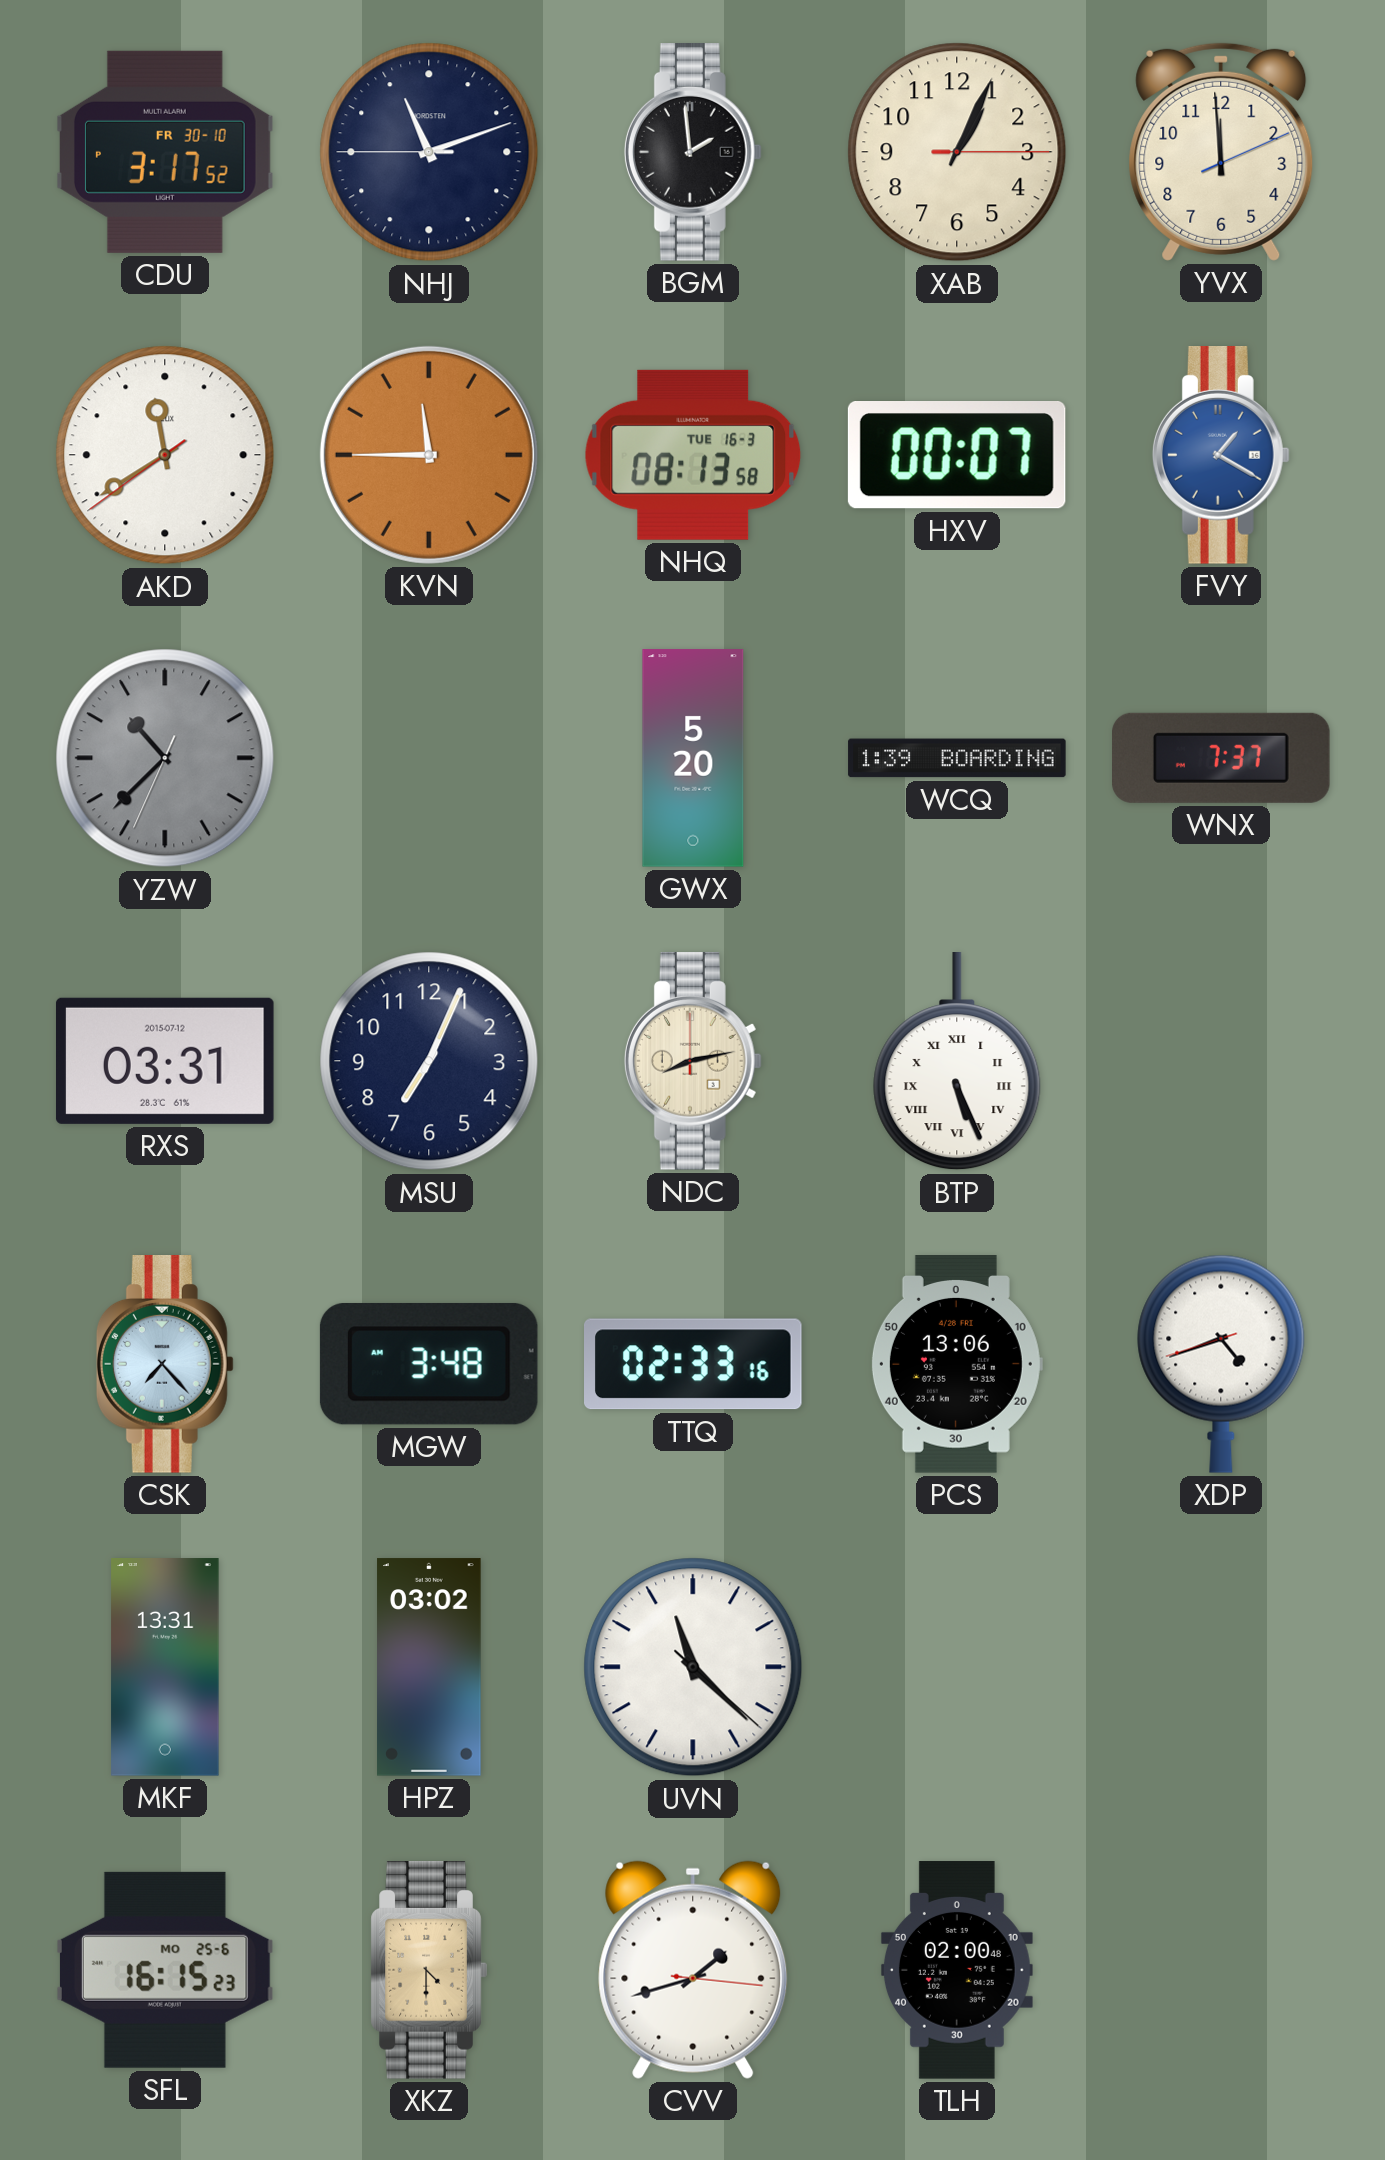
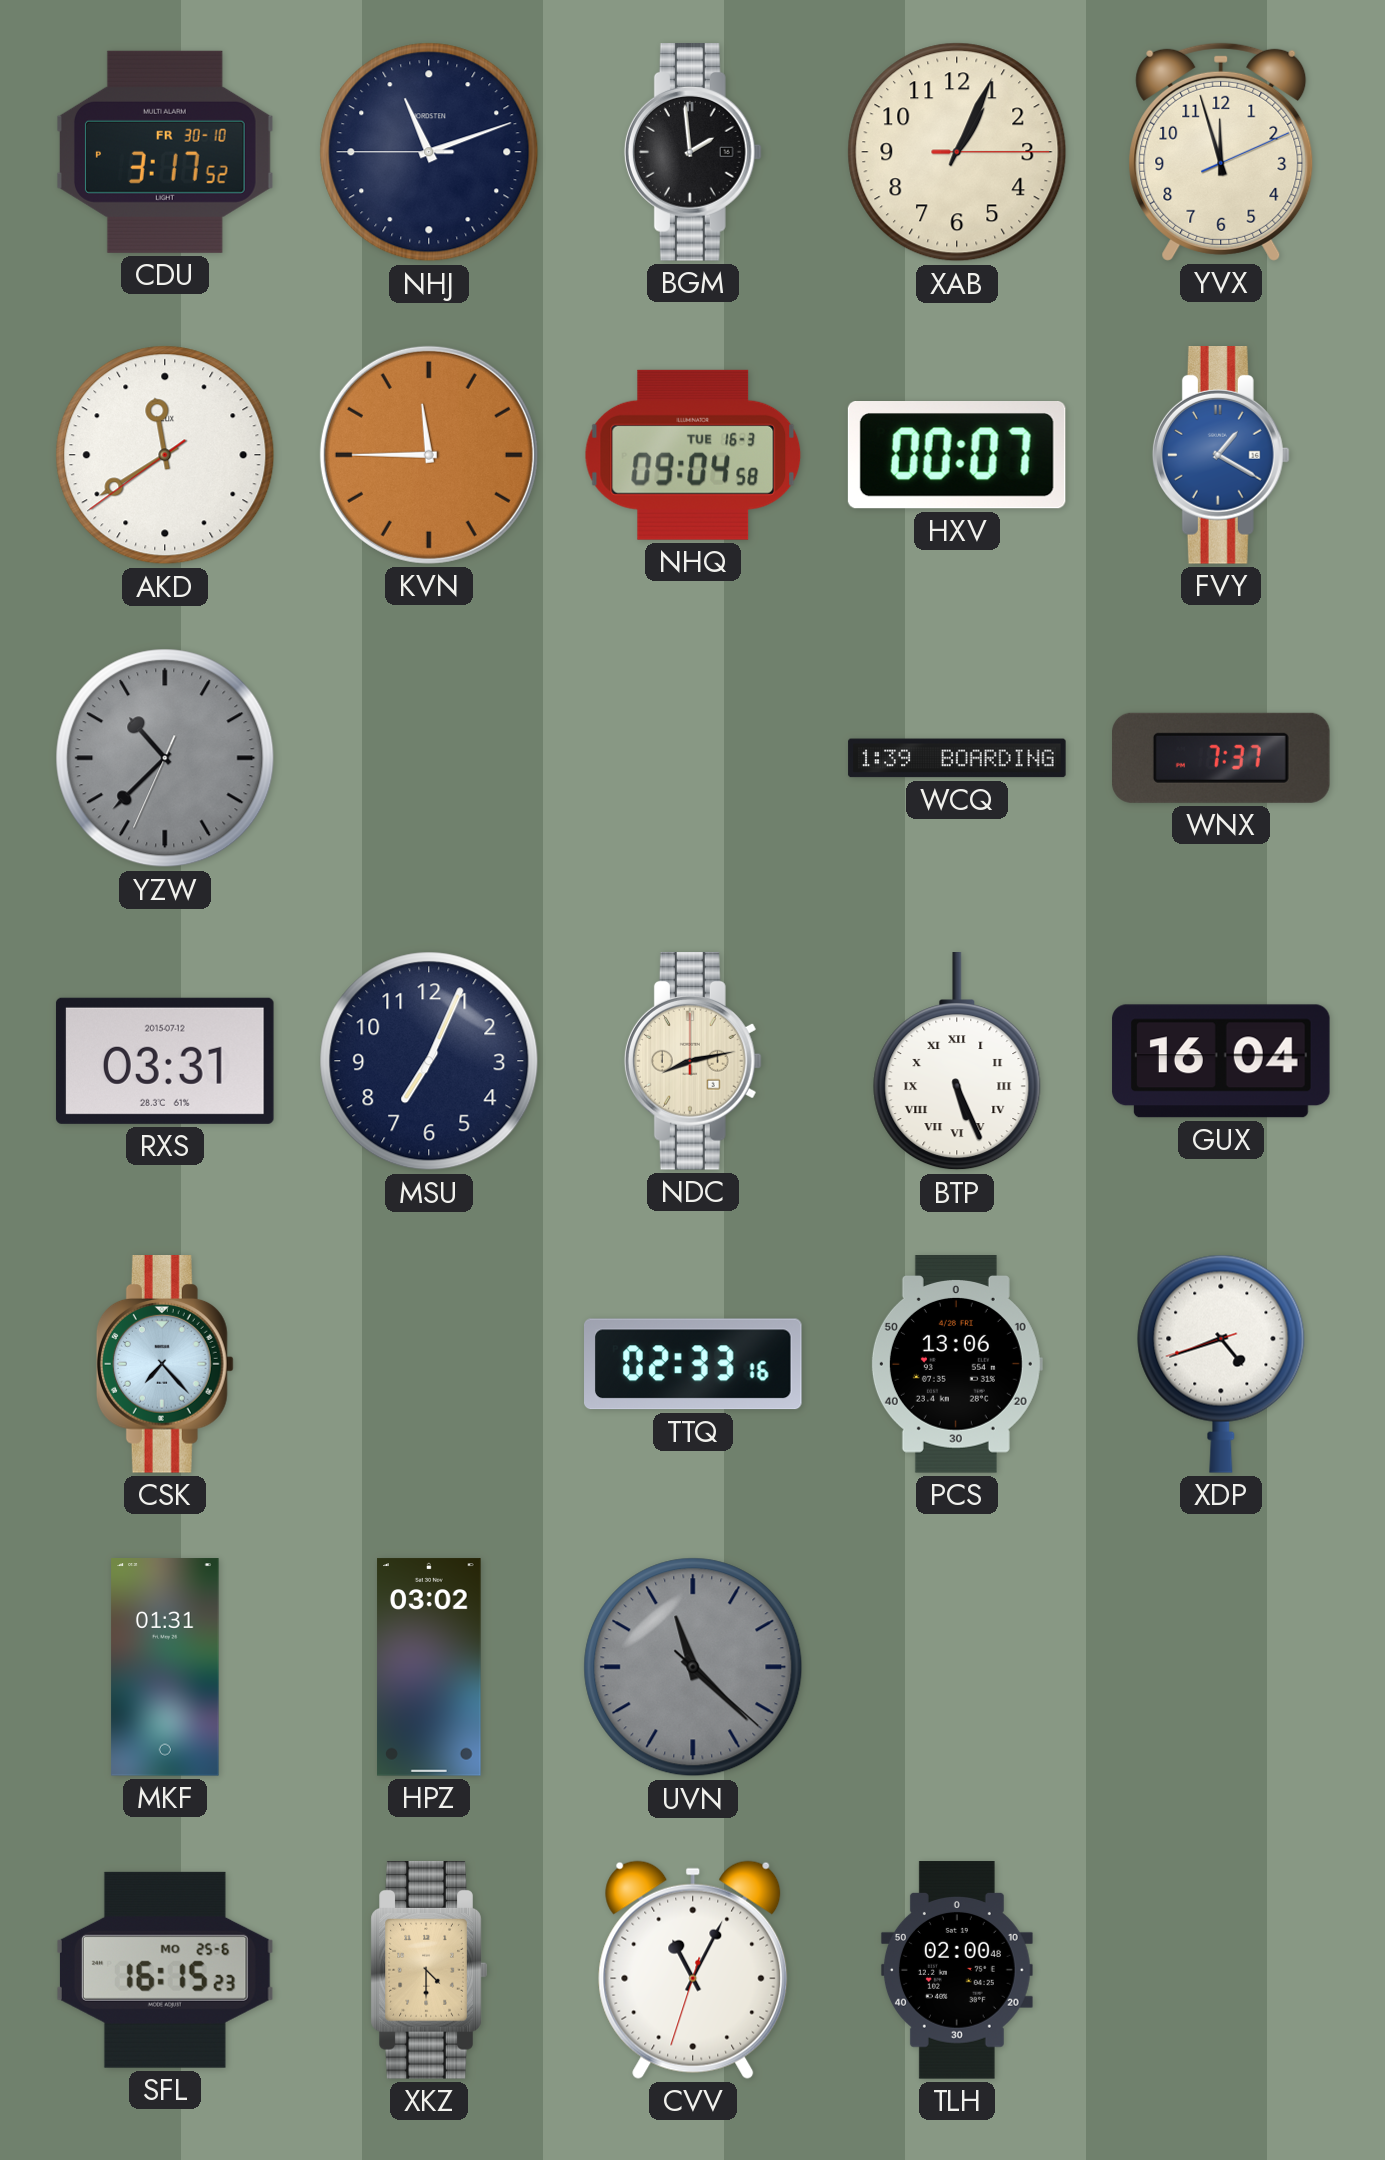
YVX: 11:59 -> 11:57 (1221, 152)
NHQ: 08:13 -> 09:04 (693, 455)
GWX: 5:20 -> none (693, 758)
GUX: none -> 16:04 (1221, 1061)
MGW: 3:48 -> none (429, 1364)
MKF: 13:31 -> 01:31 (165, 1667)
UVN dial: white -> grey (693, 1667)
CVV: 1:42 -> 11:04 (693, 1970)
